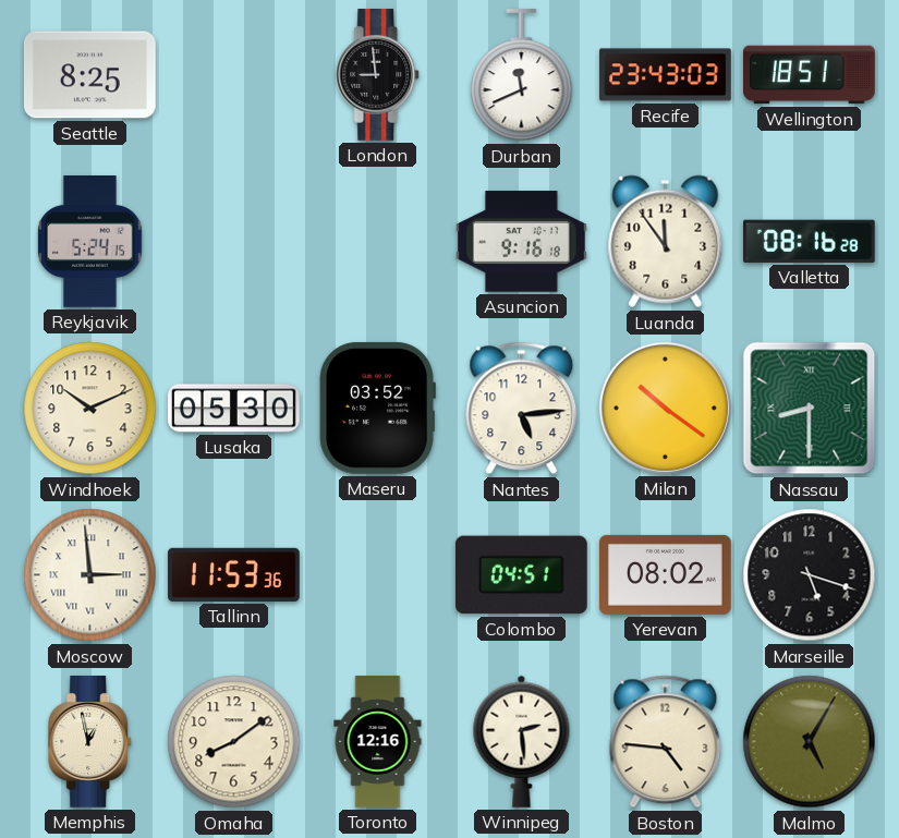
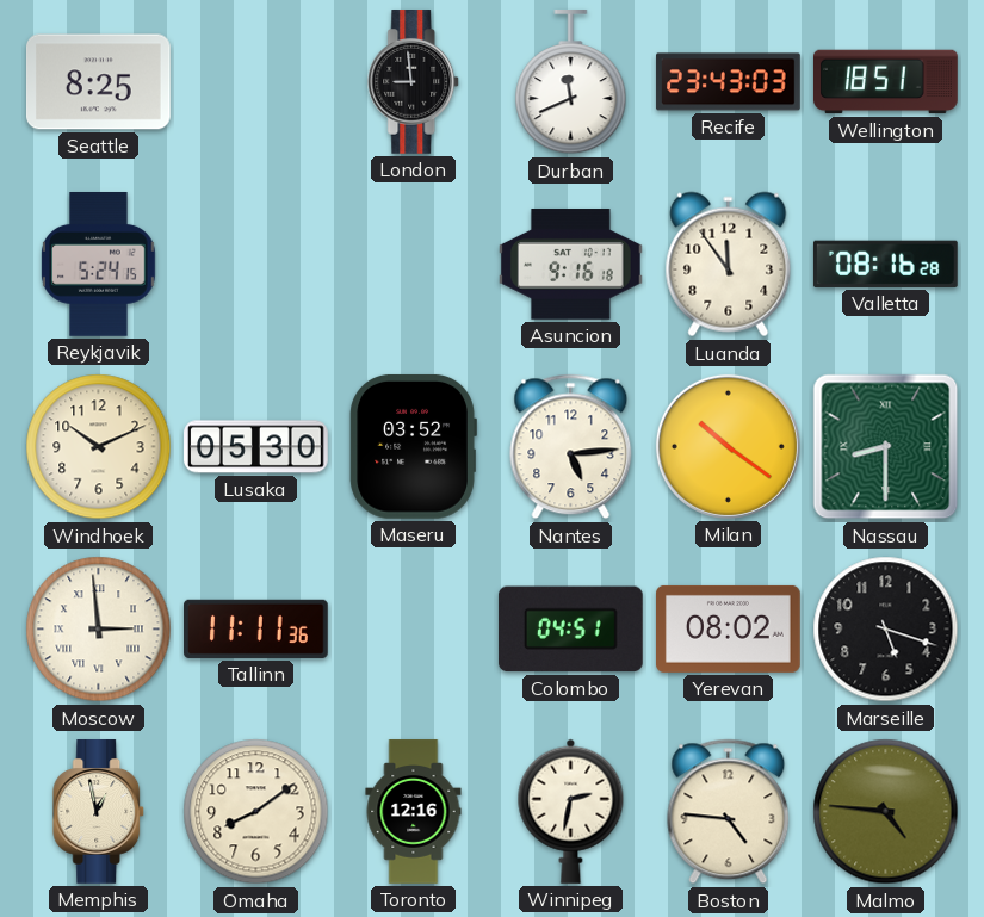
Tallinn: 11:53 -> 11:11 (256, 628)
Winnipeg: 2:29 -> 2:32 (571, 811)
Malmo: 5:05 -> 4:46 (886, 812)
